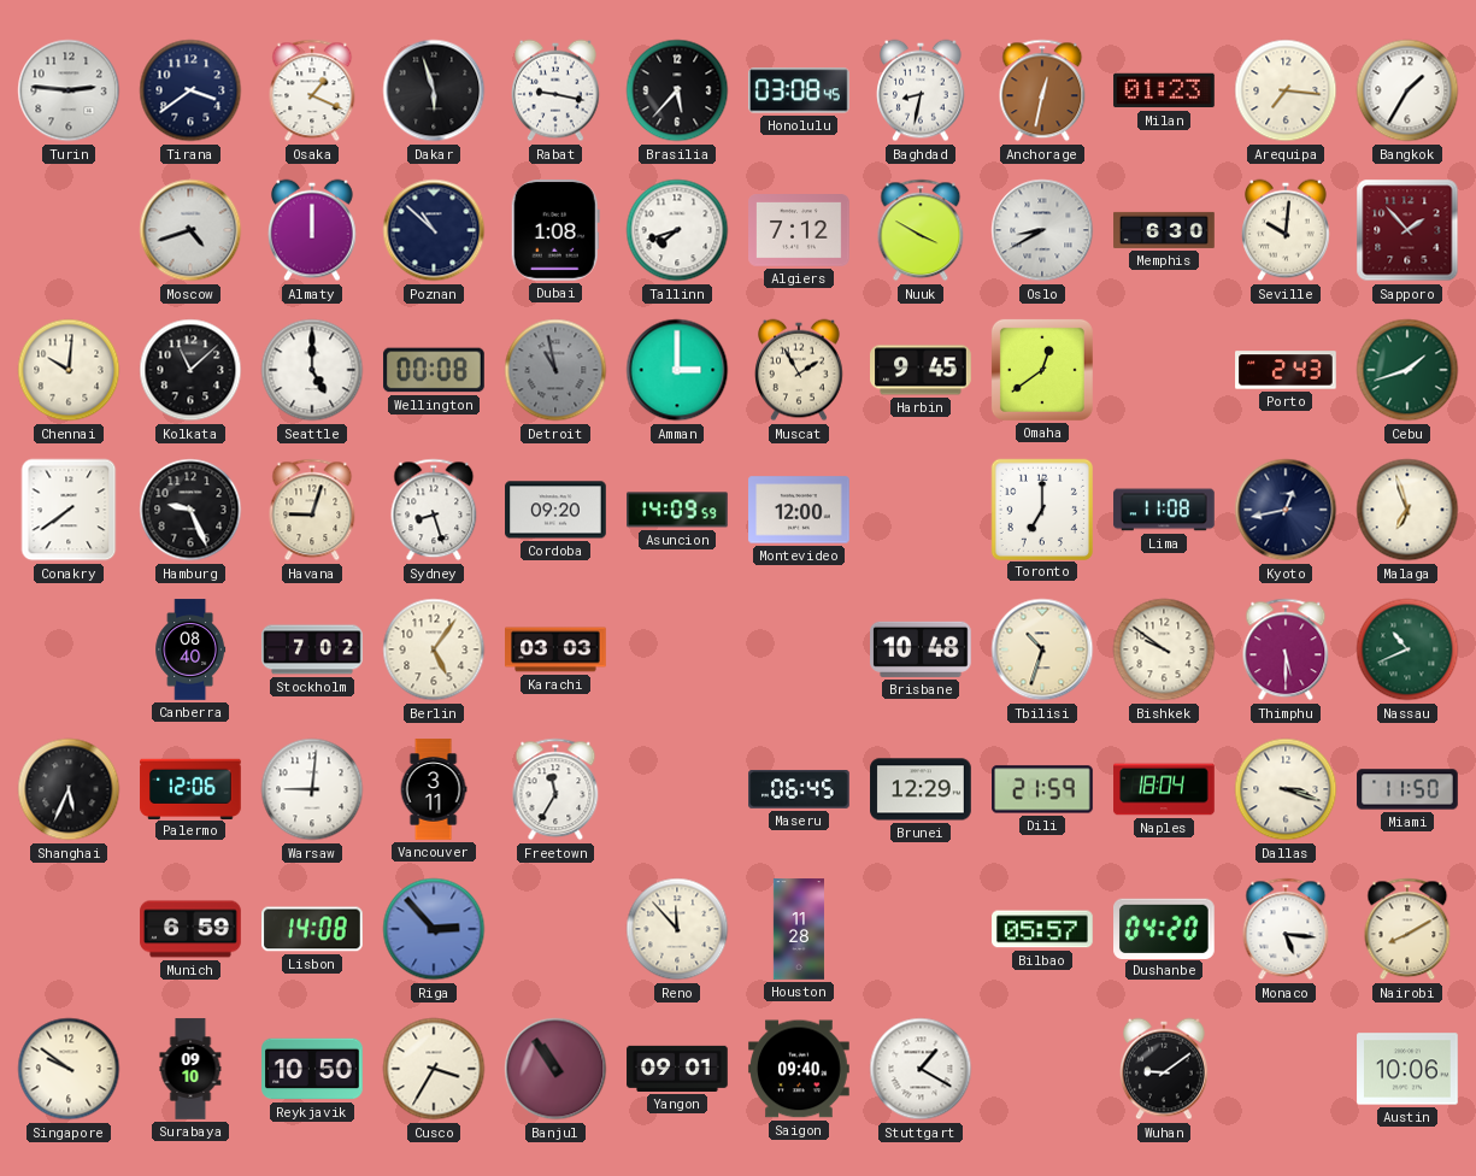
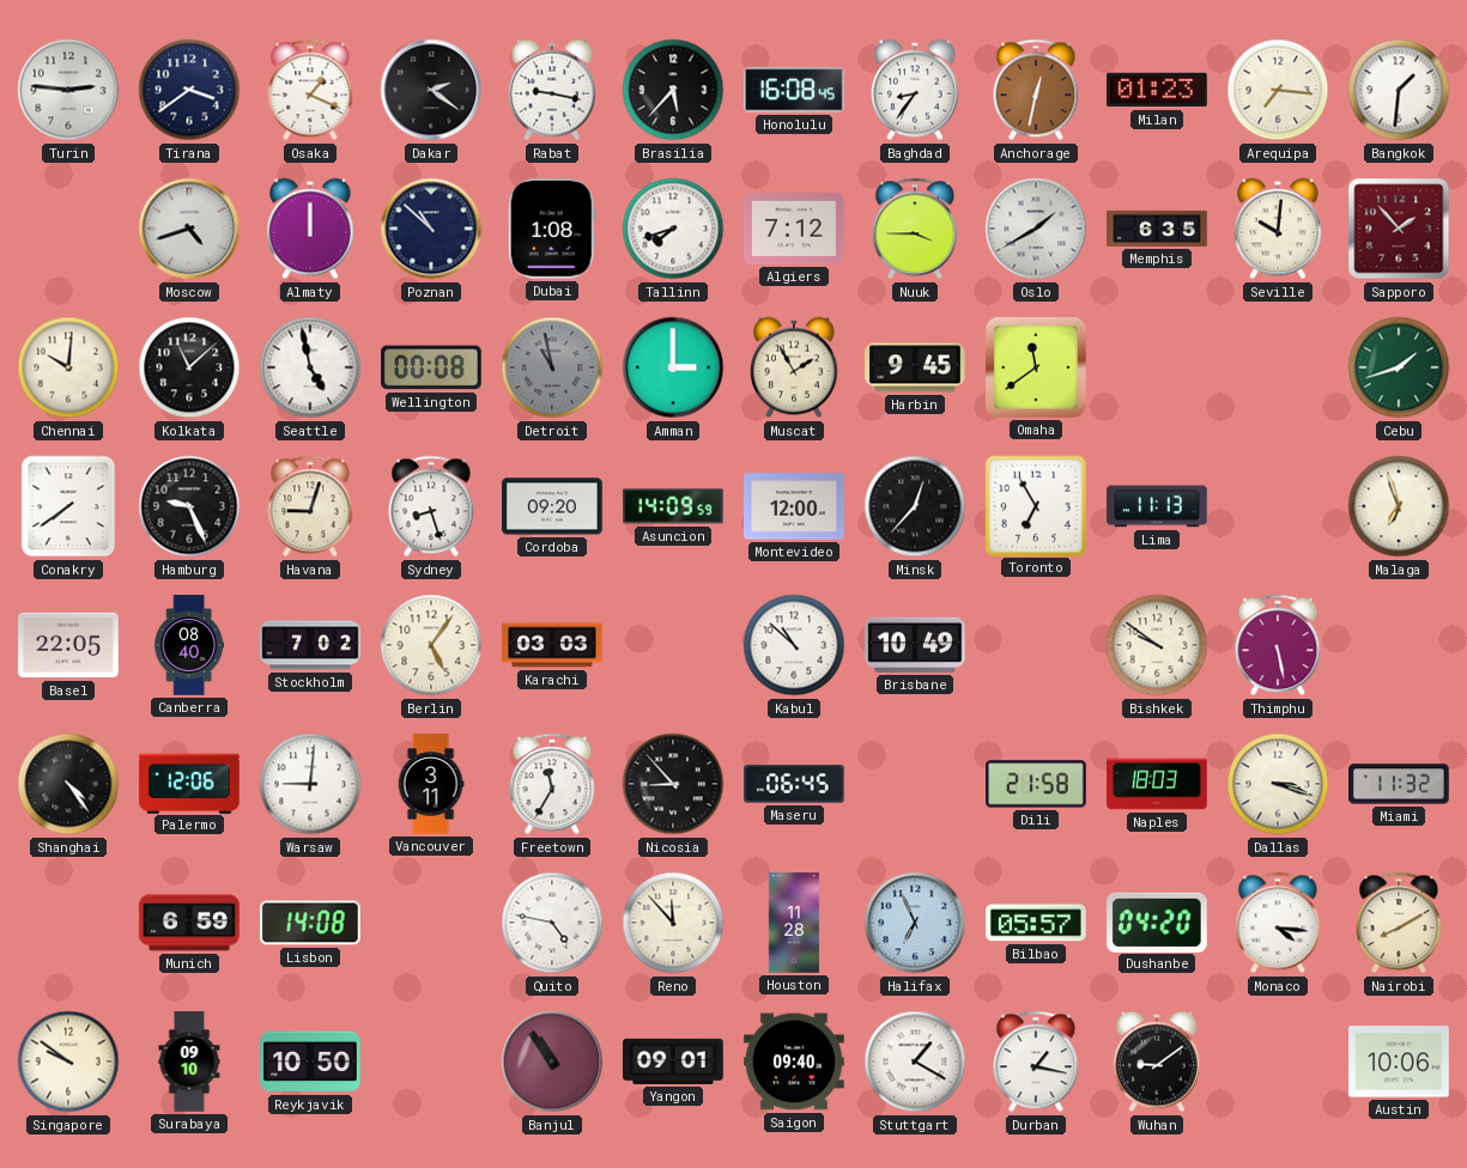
Dakar: 5:57 -> 2:21 (431, 90)
Honolulu: 03:08 -> 16:08 (795, 90)
Baghdad: 8:32 -> 8:36 (916, 90)
Bangkok: 1:35 -> 1:31 (1399, 90)
Nuuk: 3:50 -> 3:45 (915, 229)
Oslo: 8:40 -> 1:40 (1036, 229)
Memphis: 6:30 -> 6:35 (1157, 229)
Seattle: 5:00 -> 4:58 (310, 367)
Omaha: 12:39 -> 11:39 (1036, 367)
Porto: 2:43 -> none (1286, 370)
Minsk: none -> 12:37 (915, 506)
Toronto: 7:00 -> 6:55 (1035, 505)
Lima: 11:08 -> 11:13 (1157, 506)
Kyoto: 12:43 -> none (1286, 510)
Basel: none -> 22:05 (68, 645)
Kabul: none -> 10:52 (794, 645)
Brisbane: 10:48 -> 10:49 (916, 645)
Tbilisi: 10:33 -> none (1042, 649)
Thimphu: 5:30 -> 5:28 (1278, 645)
Nassau: 10:41 -> none (1407, 649)
Shanghai: 5:34 -> 4:24 (68, 784)
Nicosia: none -> 8:53 (673, 784)
Brunei: 12:29 -> none (921, 789)
Dili: 21:59 -> 21:58 (1036, 784)
Naples: 18:04 -> 18:03 (1157, 784)
Miami: 11:50 -> 11:32 (1399, 784)
Riga: 2:53 -> none (434, 929)
Quito: none -> 4:47 (552, 923)
Halifax: none -> 6:56 (915, 923)
Monaco: 5:16 -> 4:16 (1278, 923)
Cusco: 3:35 -> none (434, 1069)
Durban: none -> 1:17 (1036, 1061)
